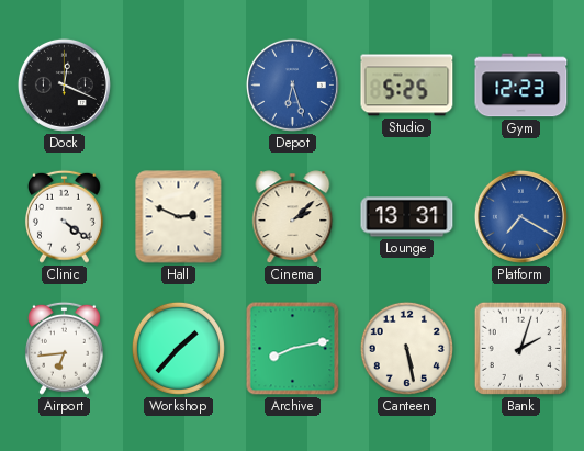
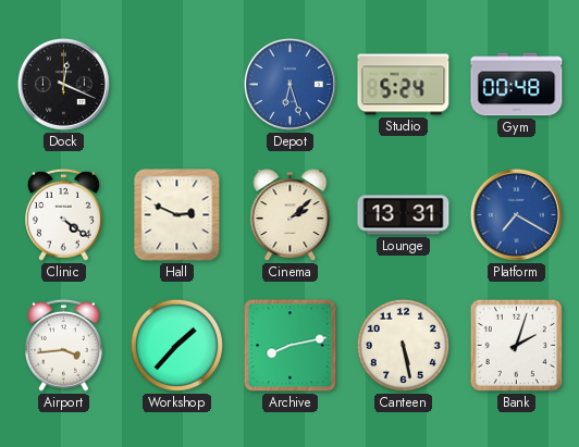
Studio: 5:25 -> 5:24 (404, 85)
Gym: 12:23 -> 00:48 (517, 85)
Airport: 6:44 -> 3:44 (63, 345)
